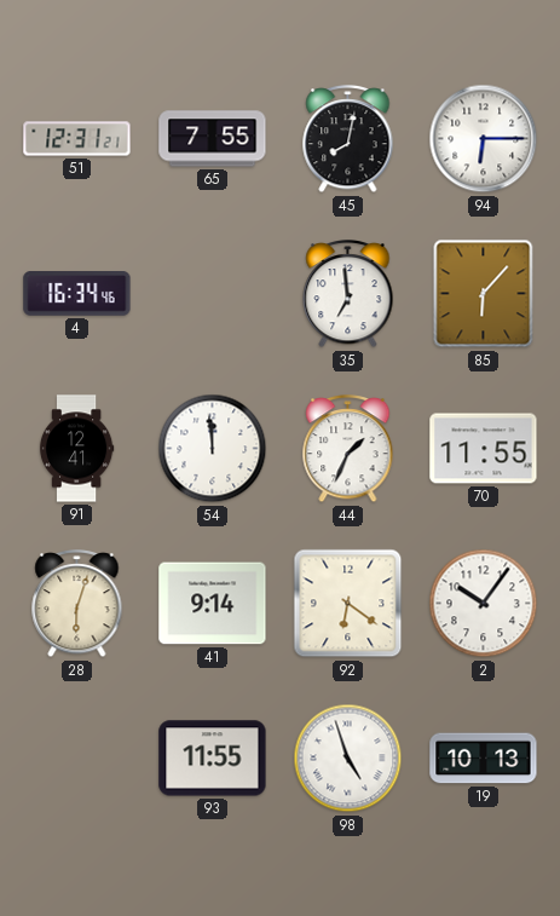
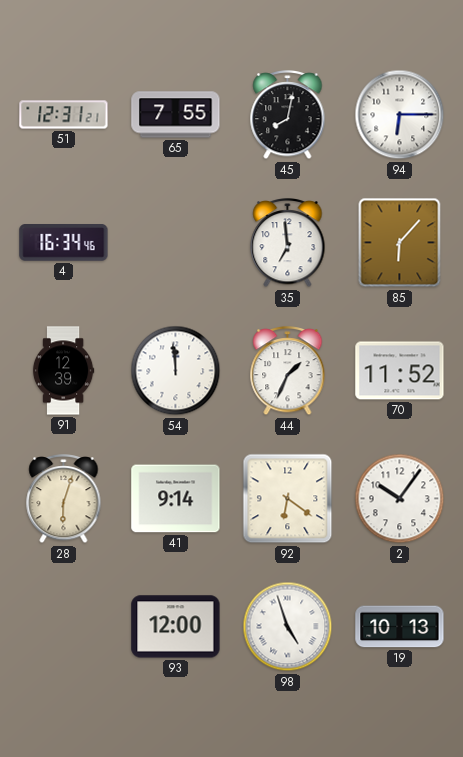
91: 12:41 -> 12:39 (63, 371)
70: 11:55 -> 11:52 (400, 371)
93: 11:55 -> 12:00 (176, 627)
